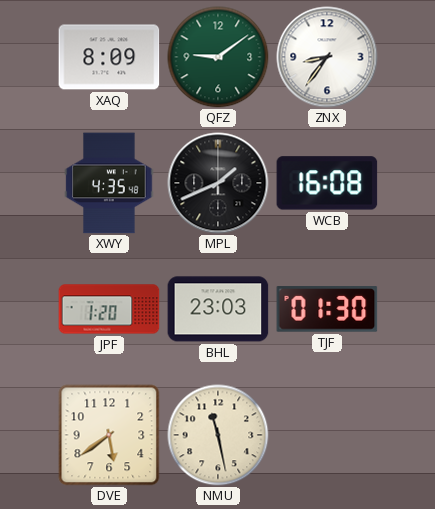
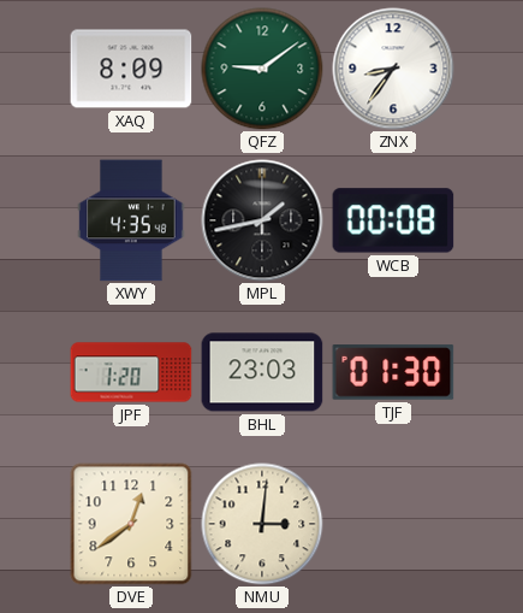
MPL: 1:41 -> 1:43 (262, 220)
WCB: 16:08 -> 00:08 (393, 220)
DVE: 5:39 -> 12:39 (131, 524)
NMU: 11:28 -> 3:01 (262, 524)
